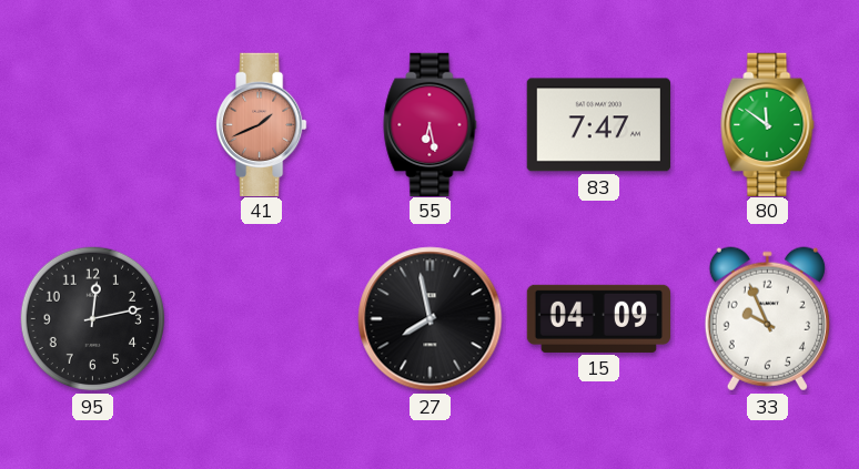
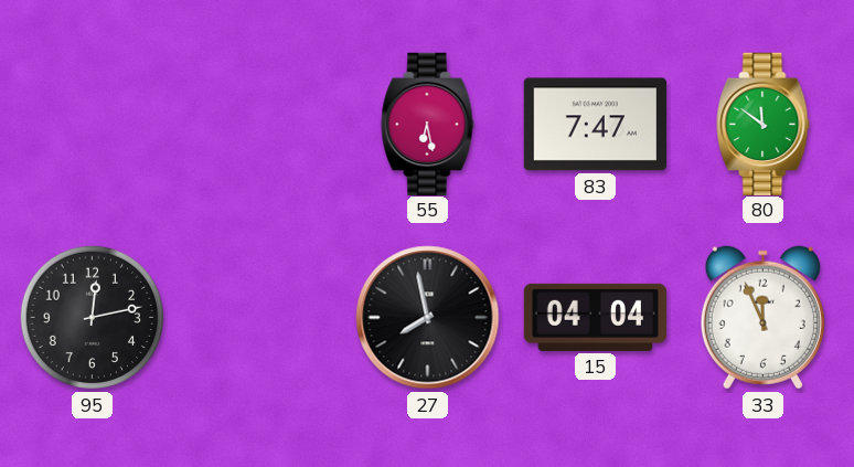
41: 1:41 -> none (262, 124)
15: 04:09 -> 04:04 (596, 317)
33: 9:56 -> 11:56 (762, 318)
